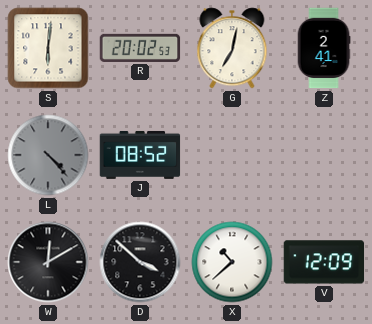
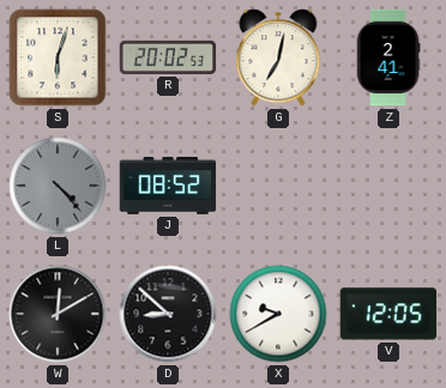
S: 6:01 -> 6:03 (58, 57)
D: 3:52 -> 8:52 (168, 314)
X: 10:38 -> 9:40 (278, 314)
V: 12:09 -> 12:05 (388, 314)
